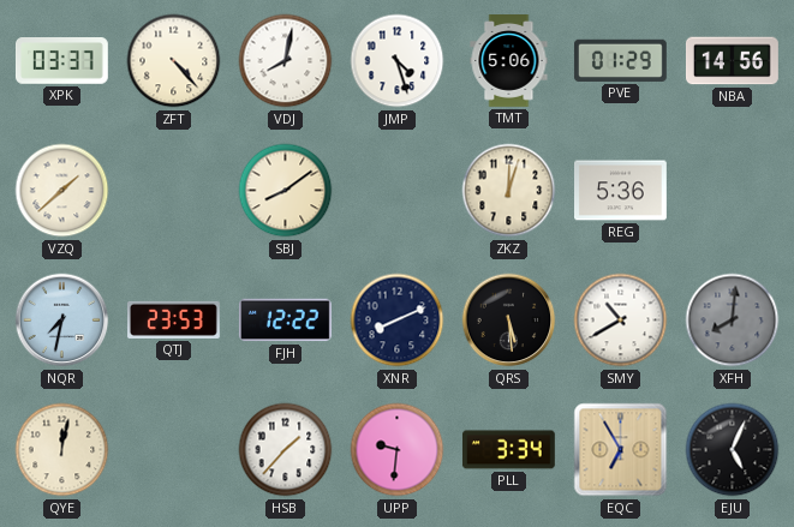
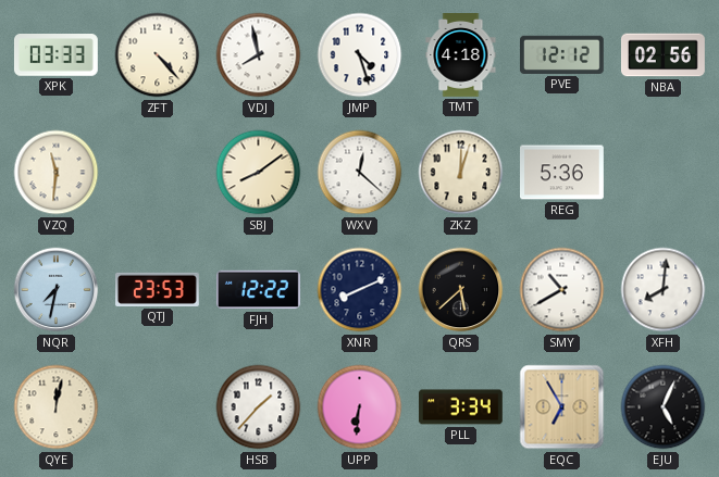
XPK: 03:37 -> 03:33 (55, 55)
VDJ: 8:02 -> 7:58 (259, 55)
TMT: 5:06 -> 4:18 (461, 55)
PVE: 01:29 -> 12:12 (561, 54)
NBA: 14:56 -> 02:56 (662, 55)
VZQ: 1:38 -> 11:31 (57, 173)
WXV: none -> 12:22 (360, 173)
QRS: 5:29 -> 5:38 (461, 290)
XFH dial: grey -> white (664, 290)
UPP: 9:31 -> 6:31 (360, 407)
